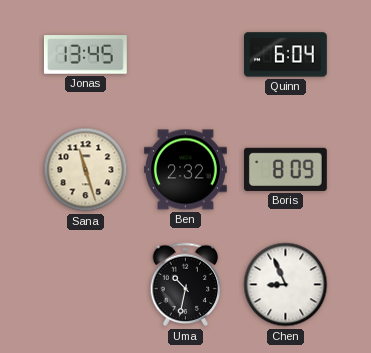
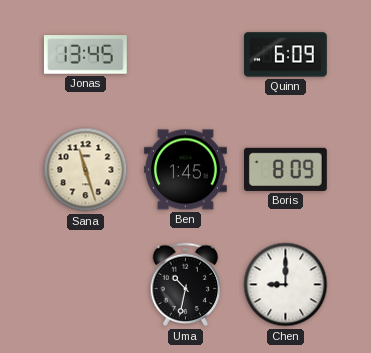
Quinn: 6:04 -> 6:09 (286, 55)
Ben: 2:32 -> 1:45 (186, 170)
Chen: 8:56 -> 9:00 (286, 285)
